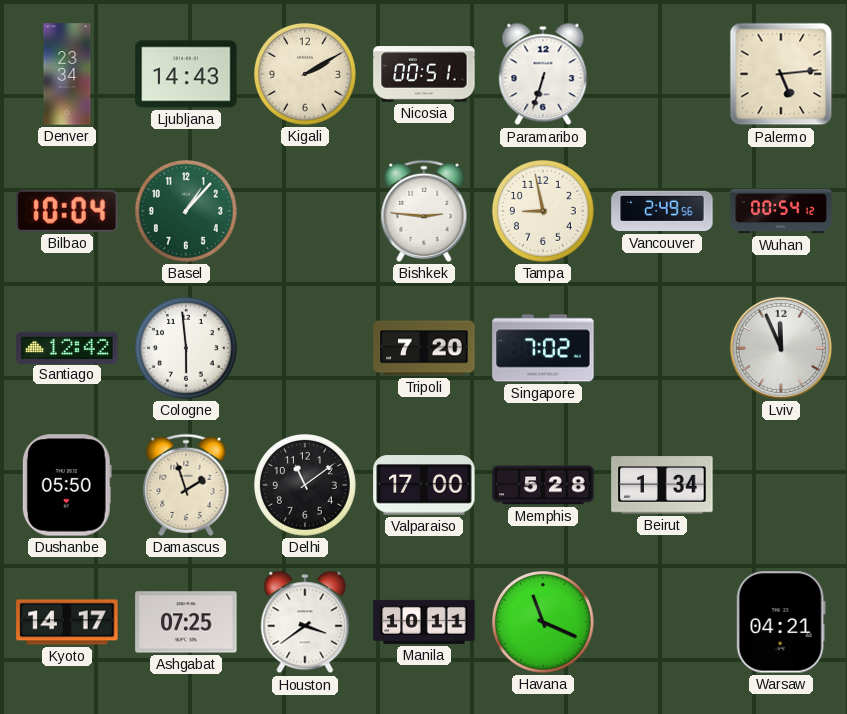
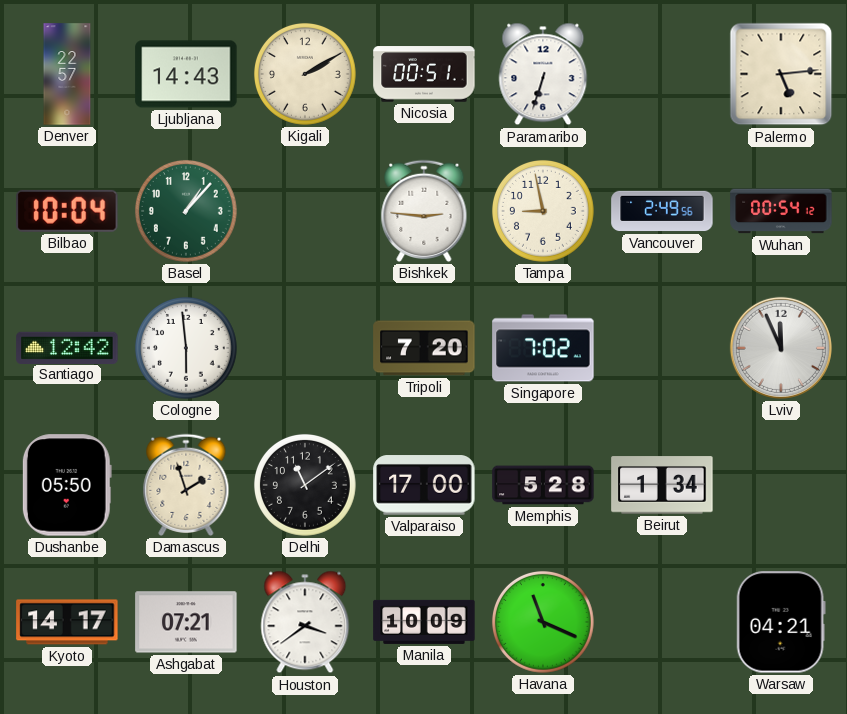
Denver: 23:34 -> 22:57 (67, 74)
Ashgabat: 07:25 -> 07:21 (186, 622)
Manila: 10:11 -> 10:09 (424, 622)
